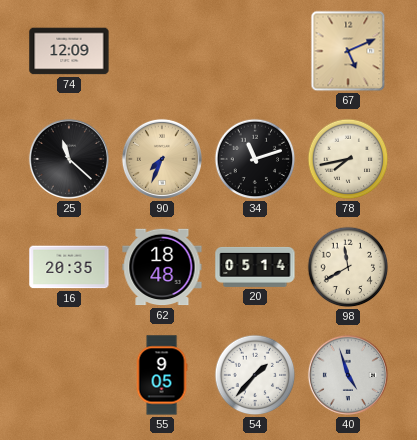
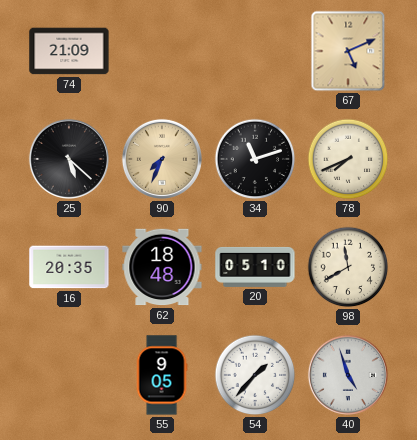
74: 12:09 -> 21:09 (69, 51)
25: 11:22 -> 5:22 (69, 159)
78: 7:43 -> 7:41 (348, 159)
20: 05:14 -> 05:10 (255, 267)
